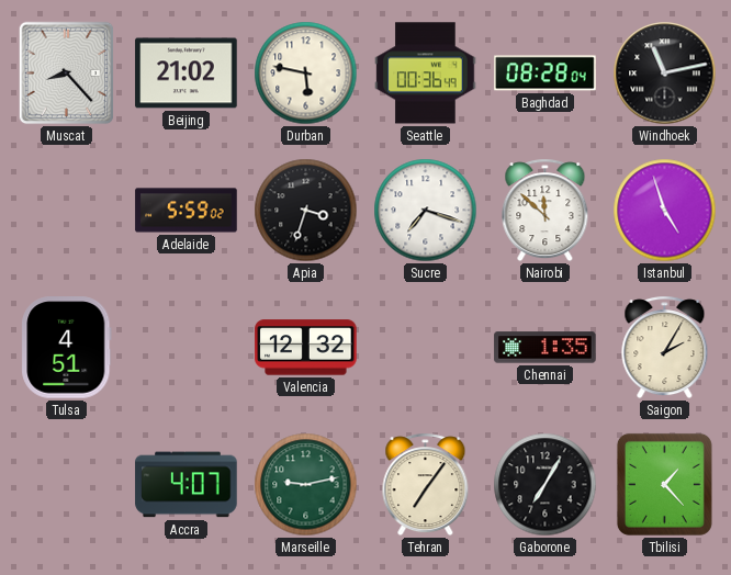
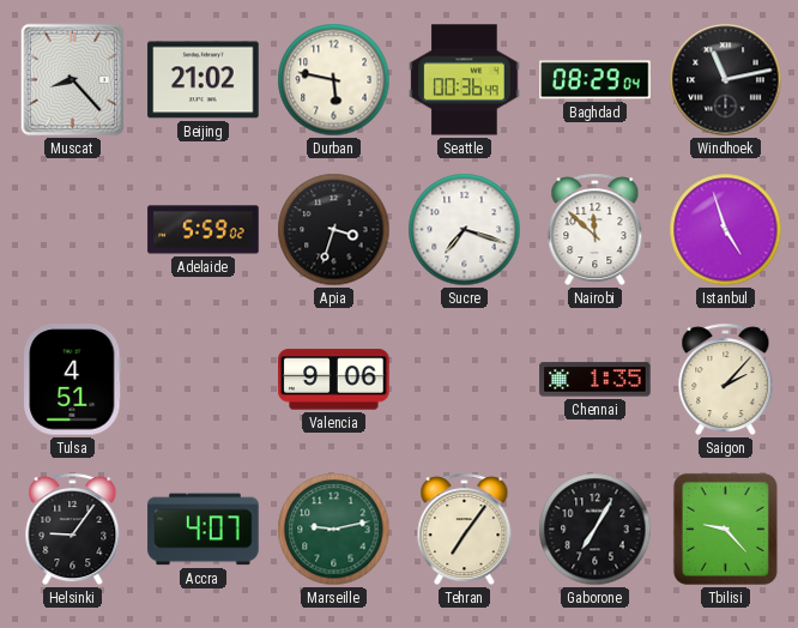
Baghdad: 08:28 -> 08:29 (596, 80)
Valencia: 12:32 -> 9:06 (334, 380)
Saigon: 2:05 -> 2:07 (726, 380)
Helsinki: none -> 9:06 (73, 530)
Tbilisi: 1:23 -> 9:23 (725, 529)
